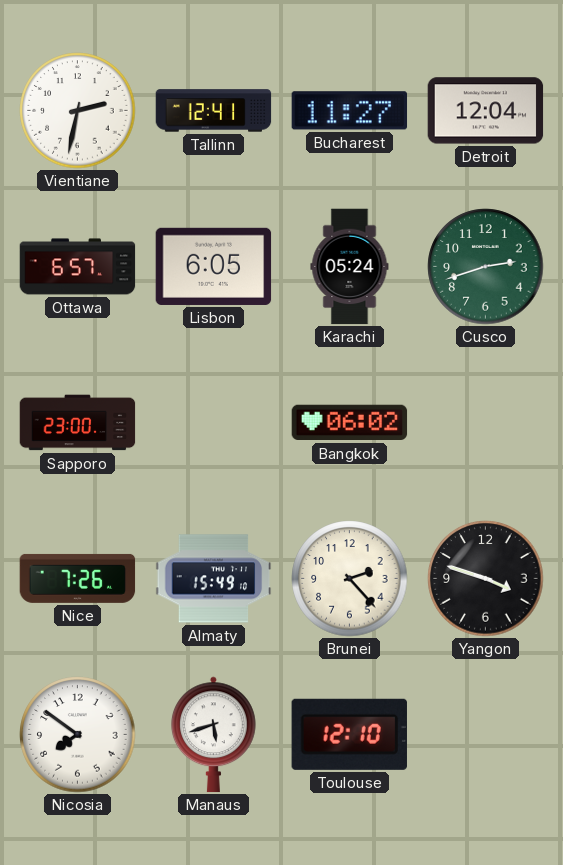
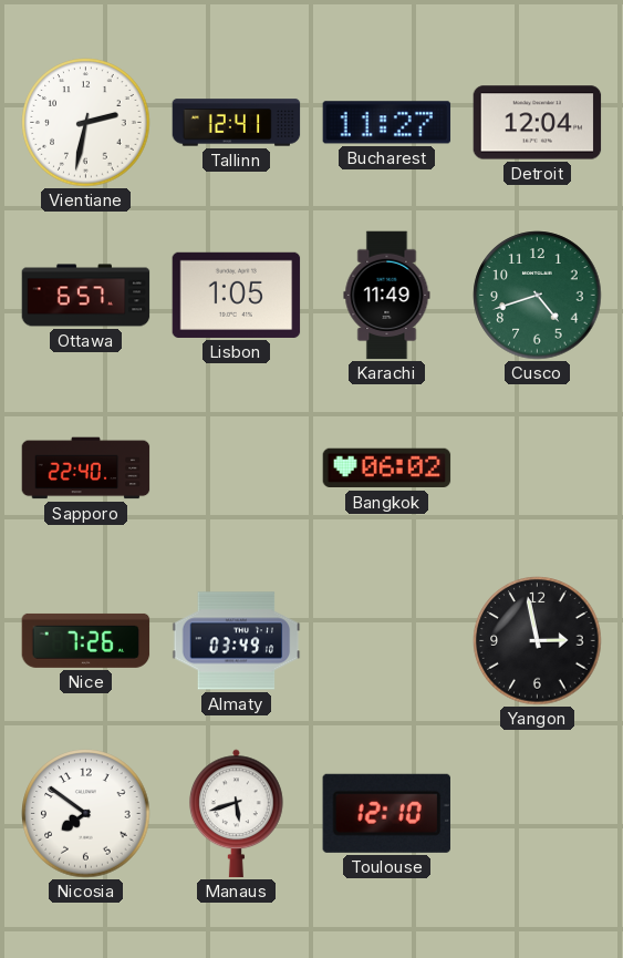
Lisbon: 6:05 -> 1:05 (237, 295)
Karachi: 05:24 -> 11:49 (387, 296)
Cusco: 2:42 -> 4:42 (538, 296)
Sapporo: 23:00 -> 22:40 (86, 468)
Almaty: 15:49 -> 03:49 (237, 641)
Brunei: 2:23 -> none (350, 579)
Yangon: 3:48 -> 2:58 (538, 641)
